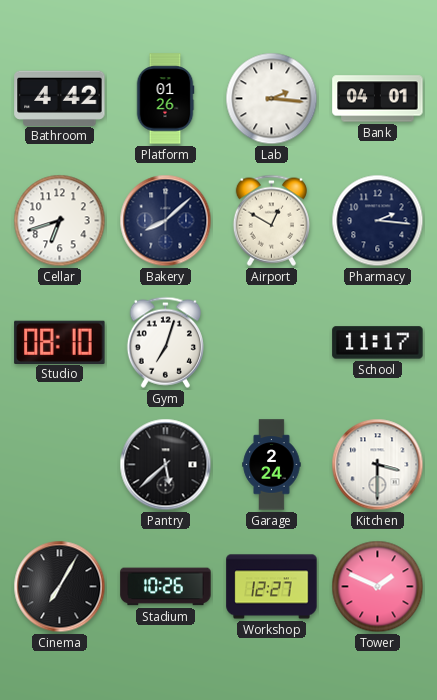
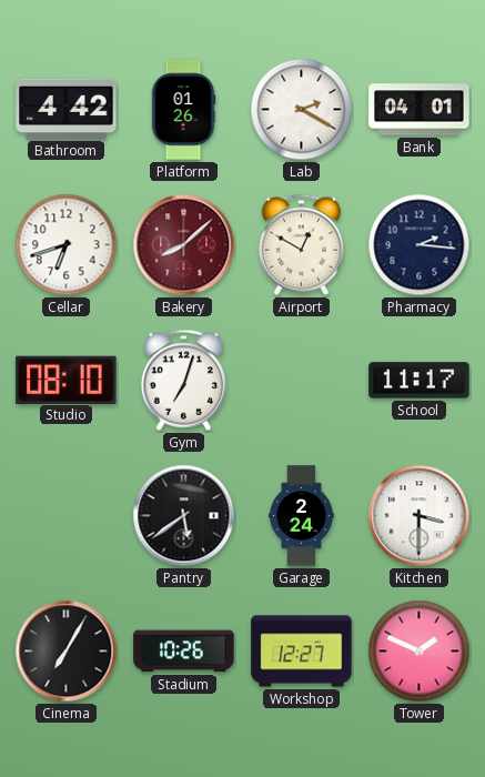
Lab: 2:16 -> 2:20 (302, 110)
Bakery dial: navy -> burgundy (184, 245)
Pantry: 5:38 -> 5:39 (184, 516)
